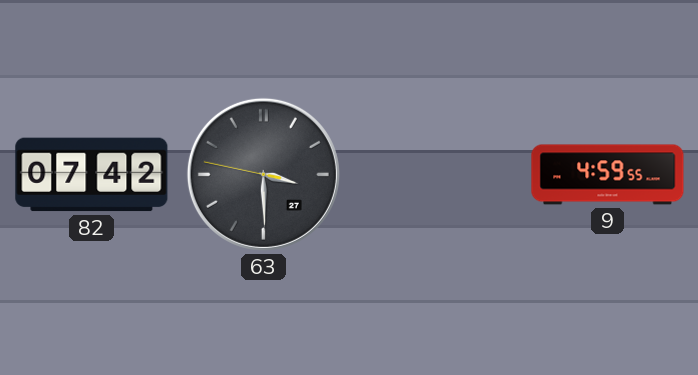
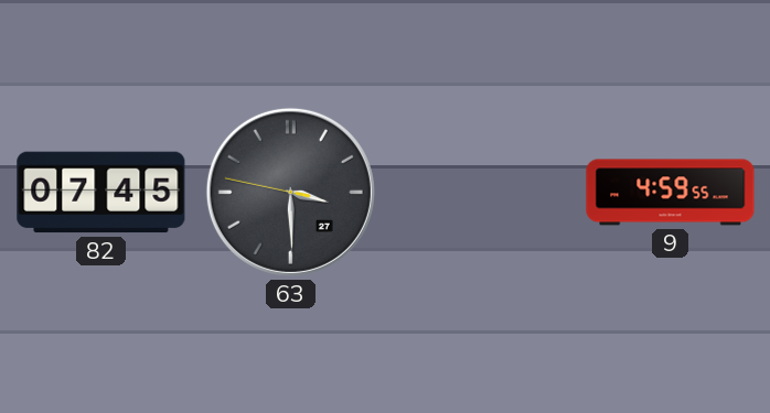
82: 07:42 -> 07:45 (101, 193)
